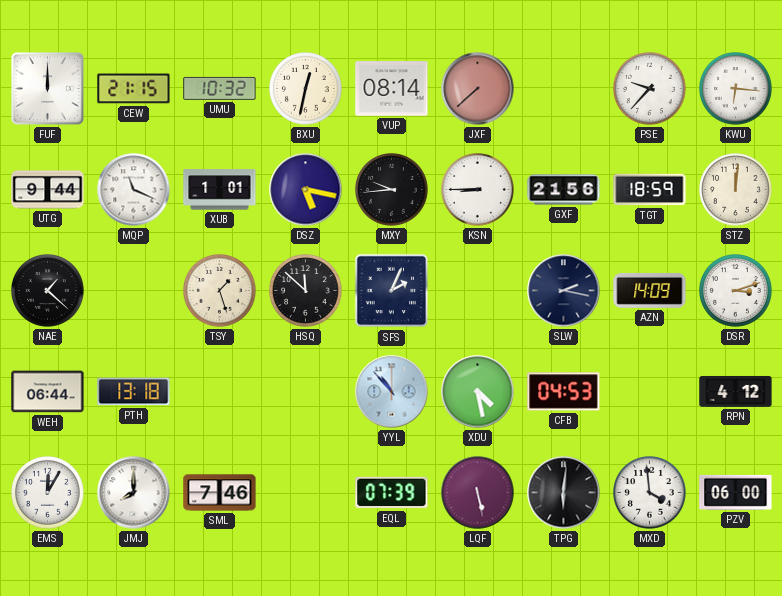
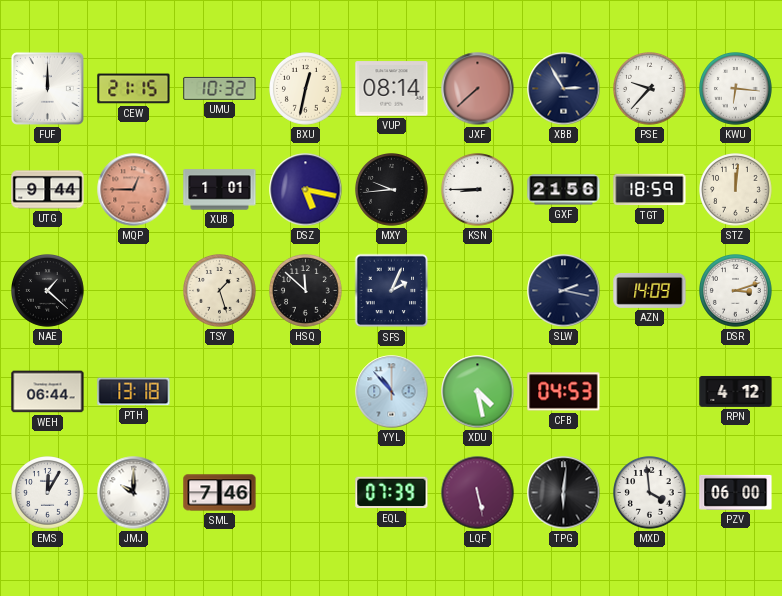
XBB: none -> 2:55 (564, 89)
MQP: 11:19 -> 12:45 (134, 190)
MQP dial: white -> salmon (134, 190)
JMJ: 8:00 -> 10:00 (134, 493)
